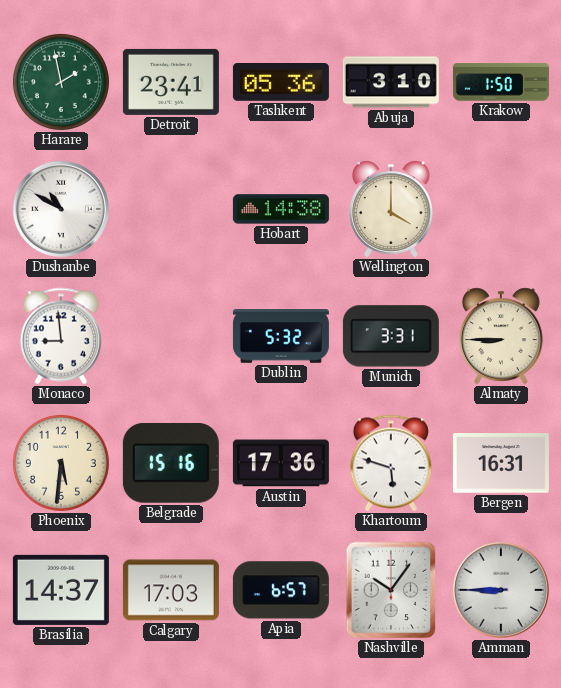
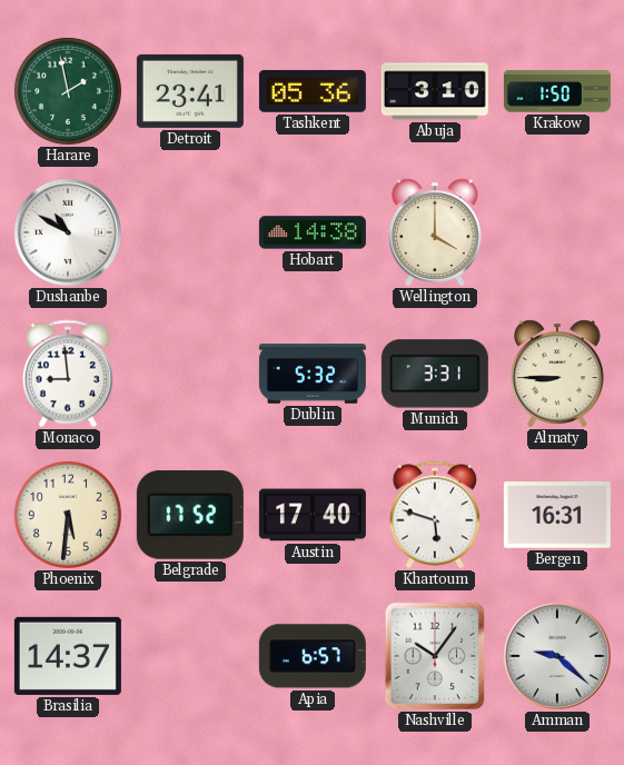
Belgrade: 15:16 -> 17:52 (190, 515)
Austin: 17:36 -> 17:40 (313, 515)
Calgary: 17:03 -> none (171, 590)
Amman: 8:45 -> 9:22 (557, 656)
